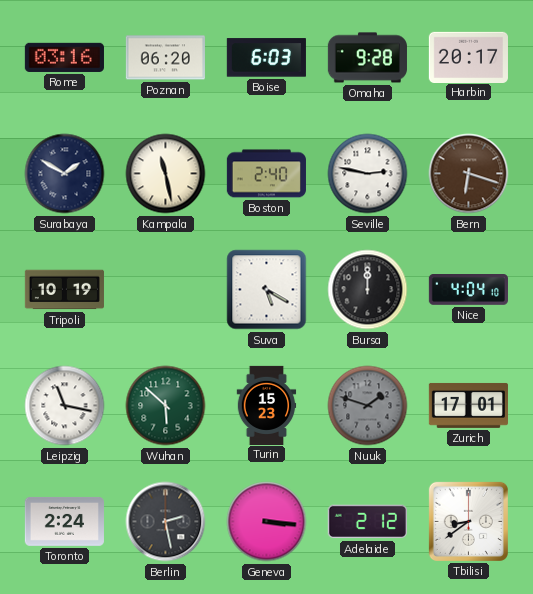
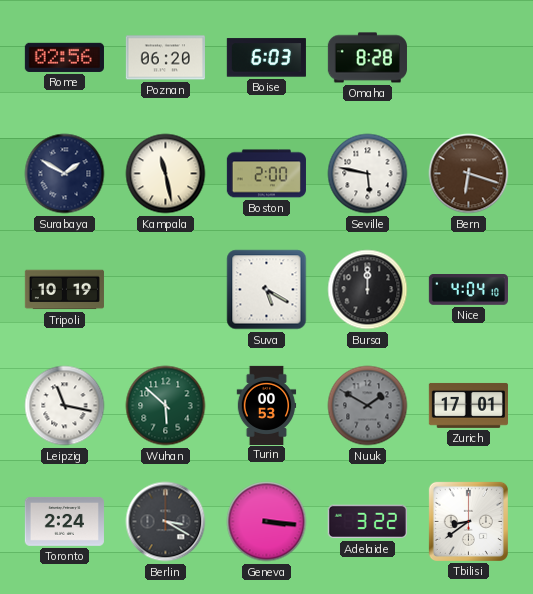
Rome: 03:16 -> 02:56 (64, 57)
Omaha: 9:28 -> 8:28 (367, 58)
Harbin: 20:17 -> none (468, 57)
Boston: 2:40 -> 2:00 (266, 174)
Seville: 2:47 -> 5:47 (368, 174)
Turin: 15:23 -> 00:53 (267, 405)
Nuuk: 1:48 -> 1:50 (368, 406)
Berlin: 2:28 -> 3:20 (166, 522)
Adelaide: 2:12 -> 3:22 (367, 522)
